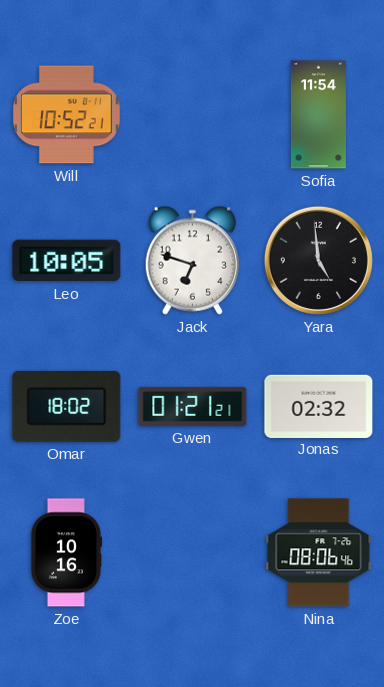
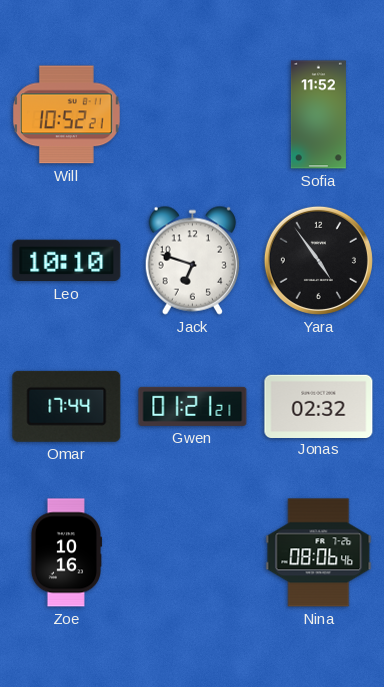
Sofia: 11:54 -> 11:52 (318, 115)
Leo: 10:05 -> 10:10 (67, 261)
Yara: 4:59 -> 4:54 (318, 260)
Omar: 18:02 -> 17:44 (67, 406)
